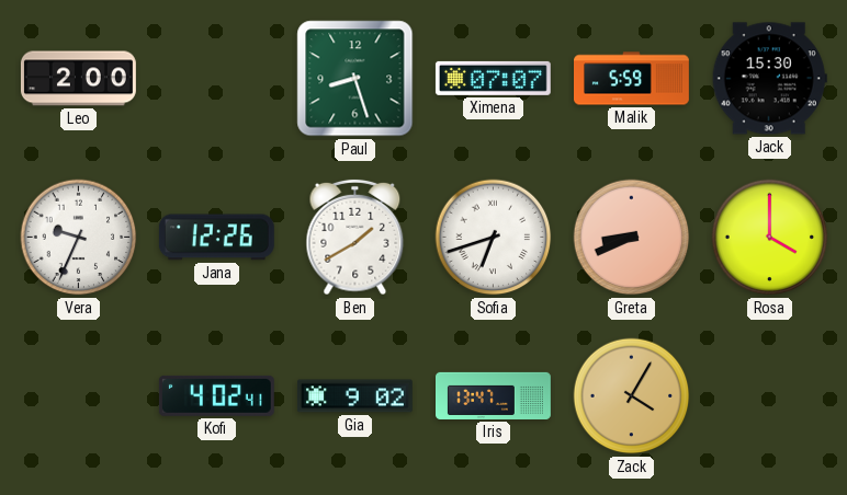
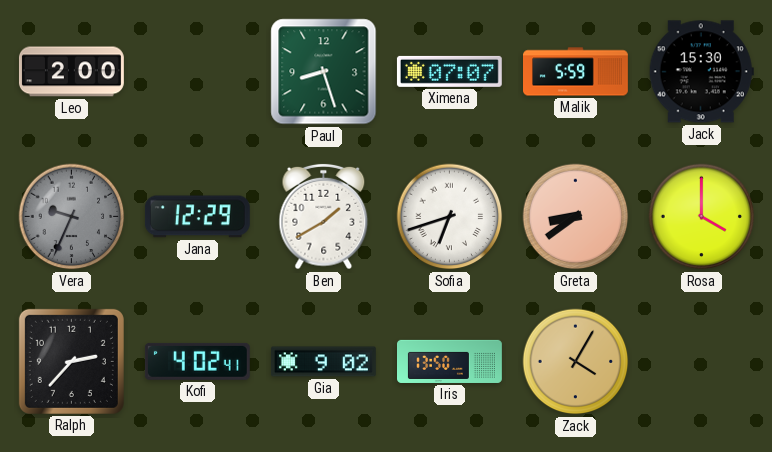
Vera dial: white -> grey (72, 217)
Jana: 12:26 -> 12:29 (197, 217)
Greta: 8:41 -> 8:39 (576, 217)
Ralph: none -> 2:37 (71, 361)
Iris: 13:47 -> 13:50 (450, 361)
